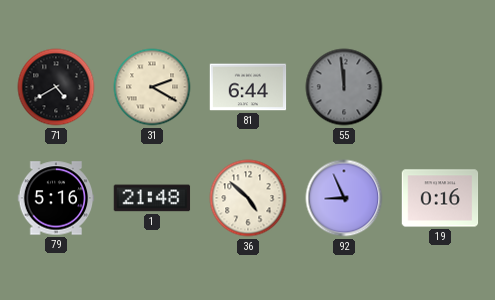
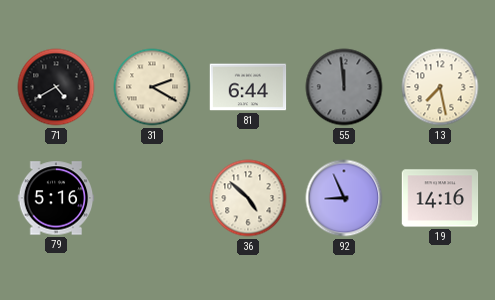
13: none -> 7:28 (440, 87)
1: 21:48 -> none (152, 198)
19: 0:16 -> 14:16 (440, 198)
